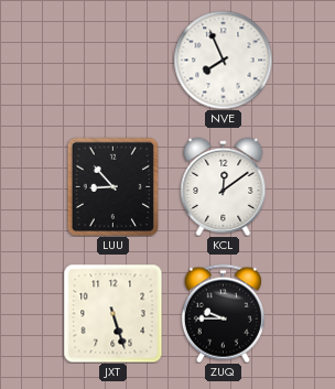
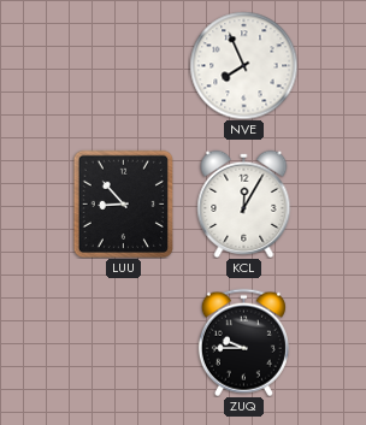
KCL: 12:09 -> 12:05 (244, 203)
JXT: 5:27 -> none (112, 313)
